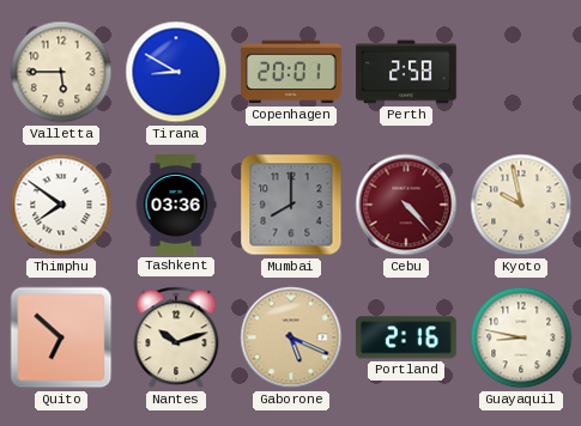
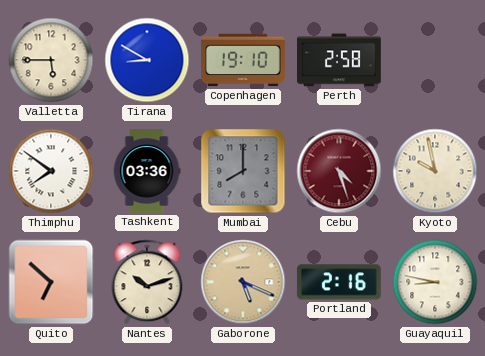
Copenhagen: 20:01 -> 19:10 (244, 60)
Cebu: 4:23 -> 4:27 (339, 171)
